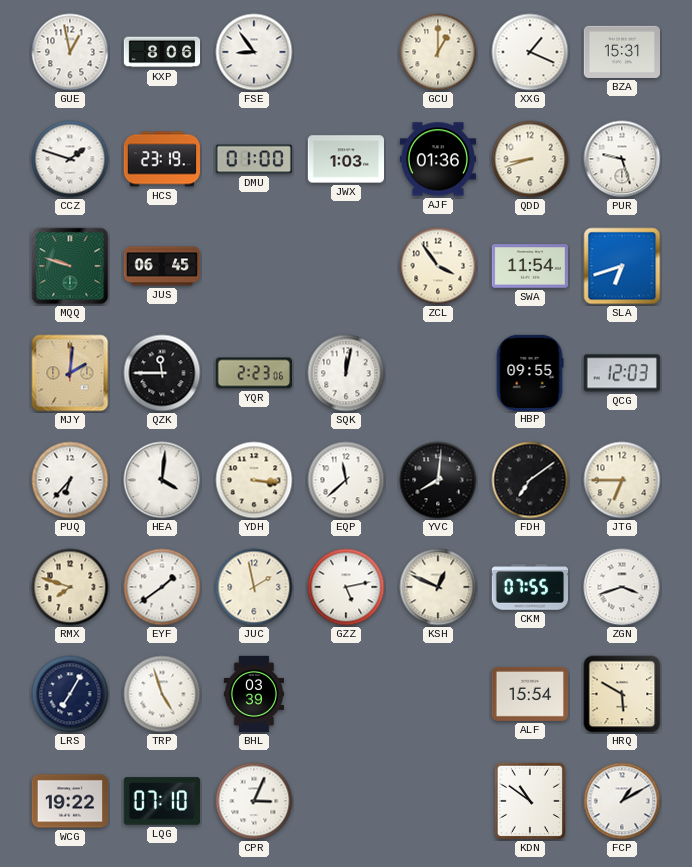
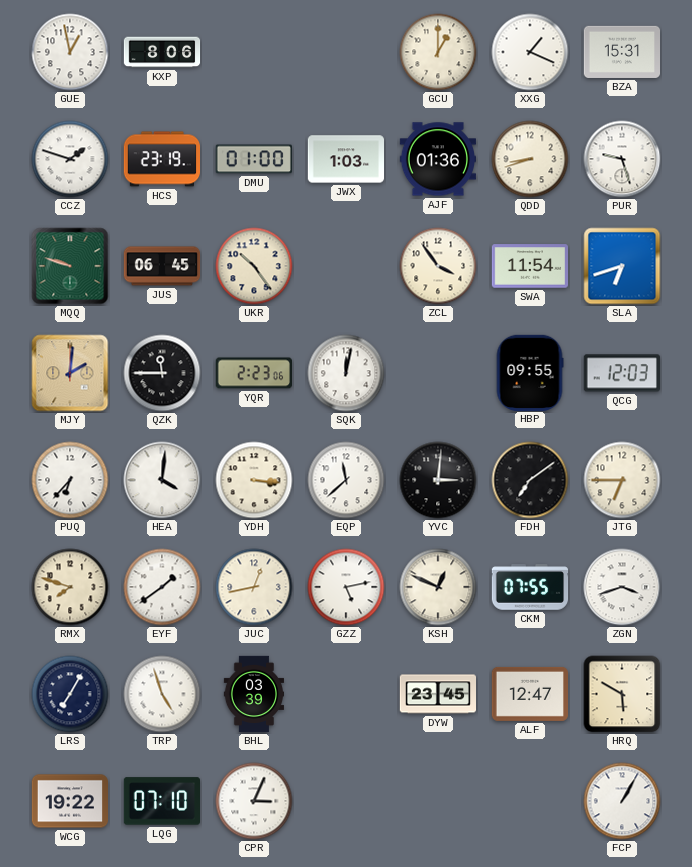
FSE: 8:54 -> none (254, 52)
UKR: none -> 10:24 (254, 266)
YVC: 8:01 -> 3:01 (438, 480)
JUC: 1:58 -> 12:43 (254, 587)
DYW: none -> 23:45 (438, 694)
ALF: 15:54 -> 12:47 (529, 694)
KDN: 10:51 -> none (529, 800)
FCP: 1:10 -> 1:05 (622, 801)
